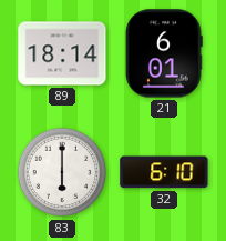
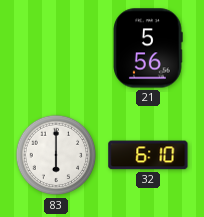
89: 18:14 -> none (62, 53)
21: 6:01 -> 5:56 (148, 48)
